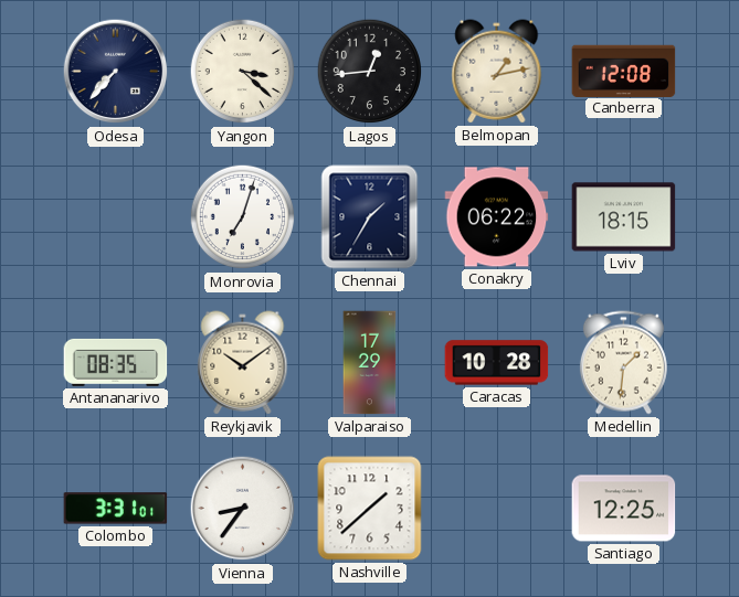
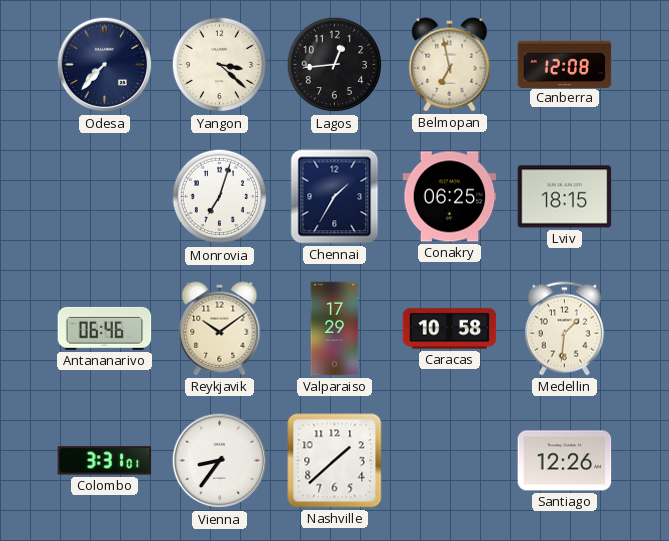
Belmopan: 1:13 -> 6:58 (450, 65)
Conakry: 06:22 -> 06:25 (450, 197)
Antananarivo: 08:35 -> 06:46 (105, 328)
Caracas: 10:28 -> 10:58 (450, 329)
Santiago: 12:25 -> 12:26 (565, 461)
